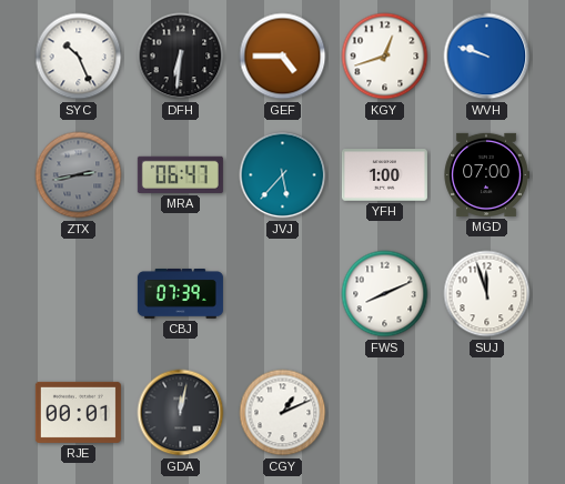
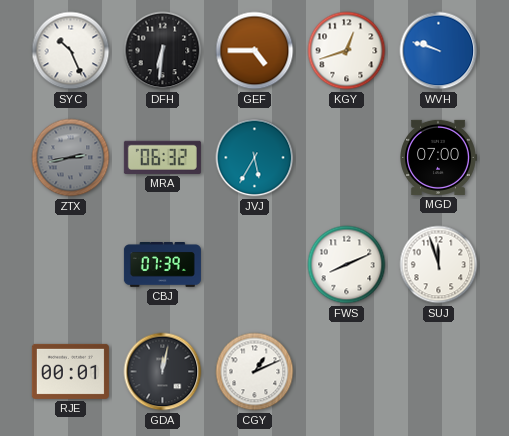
MRA: 06:47 -> 06:32 (162, 157)
JVJ: 5:37 -> 5:35 (255, 158)
YFH: 1:00 -> none (384, 175)
